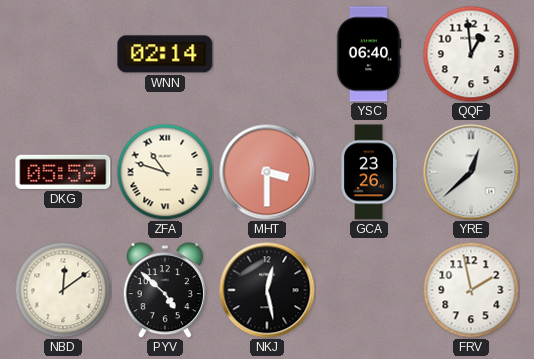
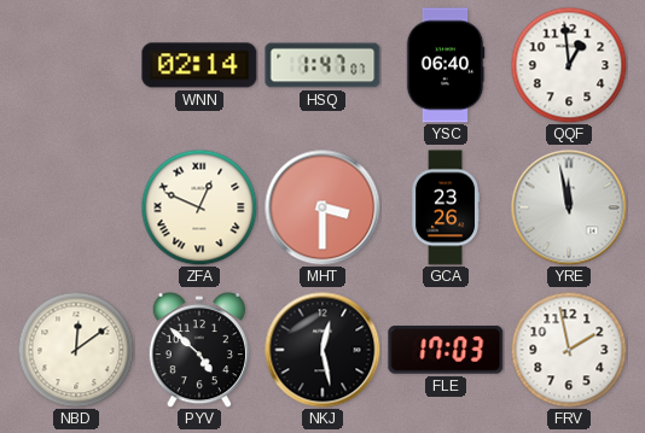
HSQ: none -> 1:47 (322, 65)
DKG: 05:59 -> none (63, 172)
ZFA: 10:48 -> 12:49 (199, 207)
YRE: 12:38 -> 11:58 (569, 207)
FLE: none -> 17:03 (446, 351)
